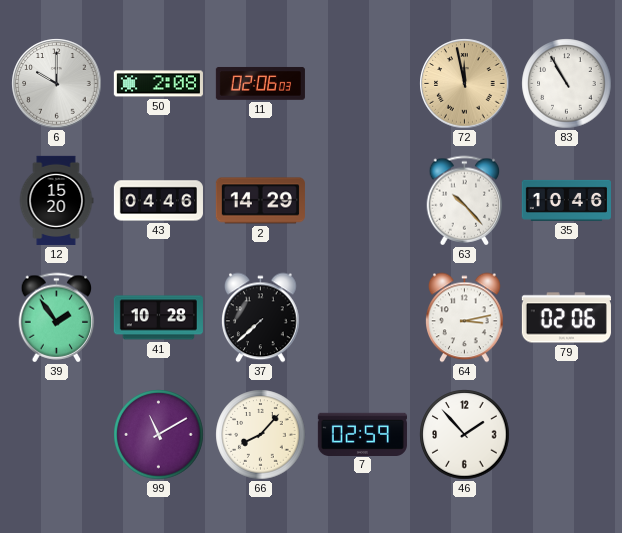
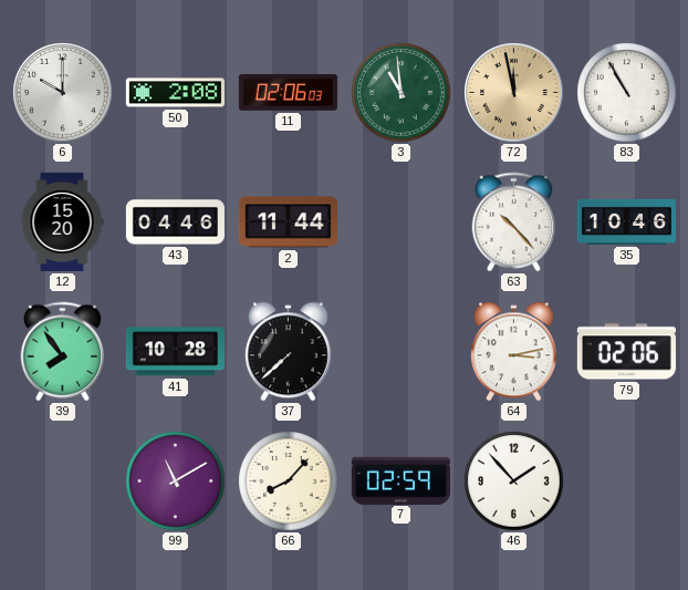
3: none -> 10:59 (402, 93)
2: 14:29 -> 11:44 (288, 222)
39: 1:54 -> 7:54 (63, 352)
